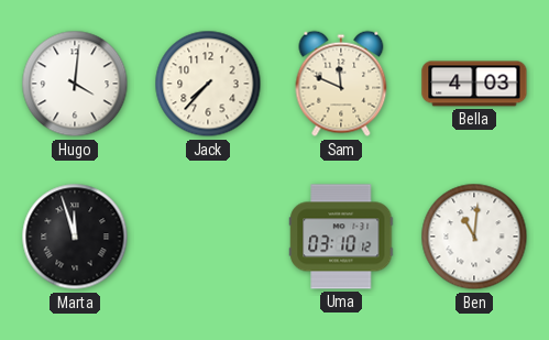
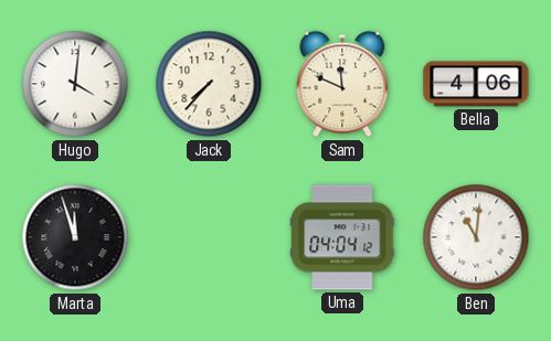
Bella: 4:03 -> 4:06 (476, 84)
Uma: 03:10 -> 04:04 (342, 237)
